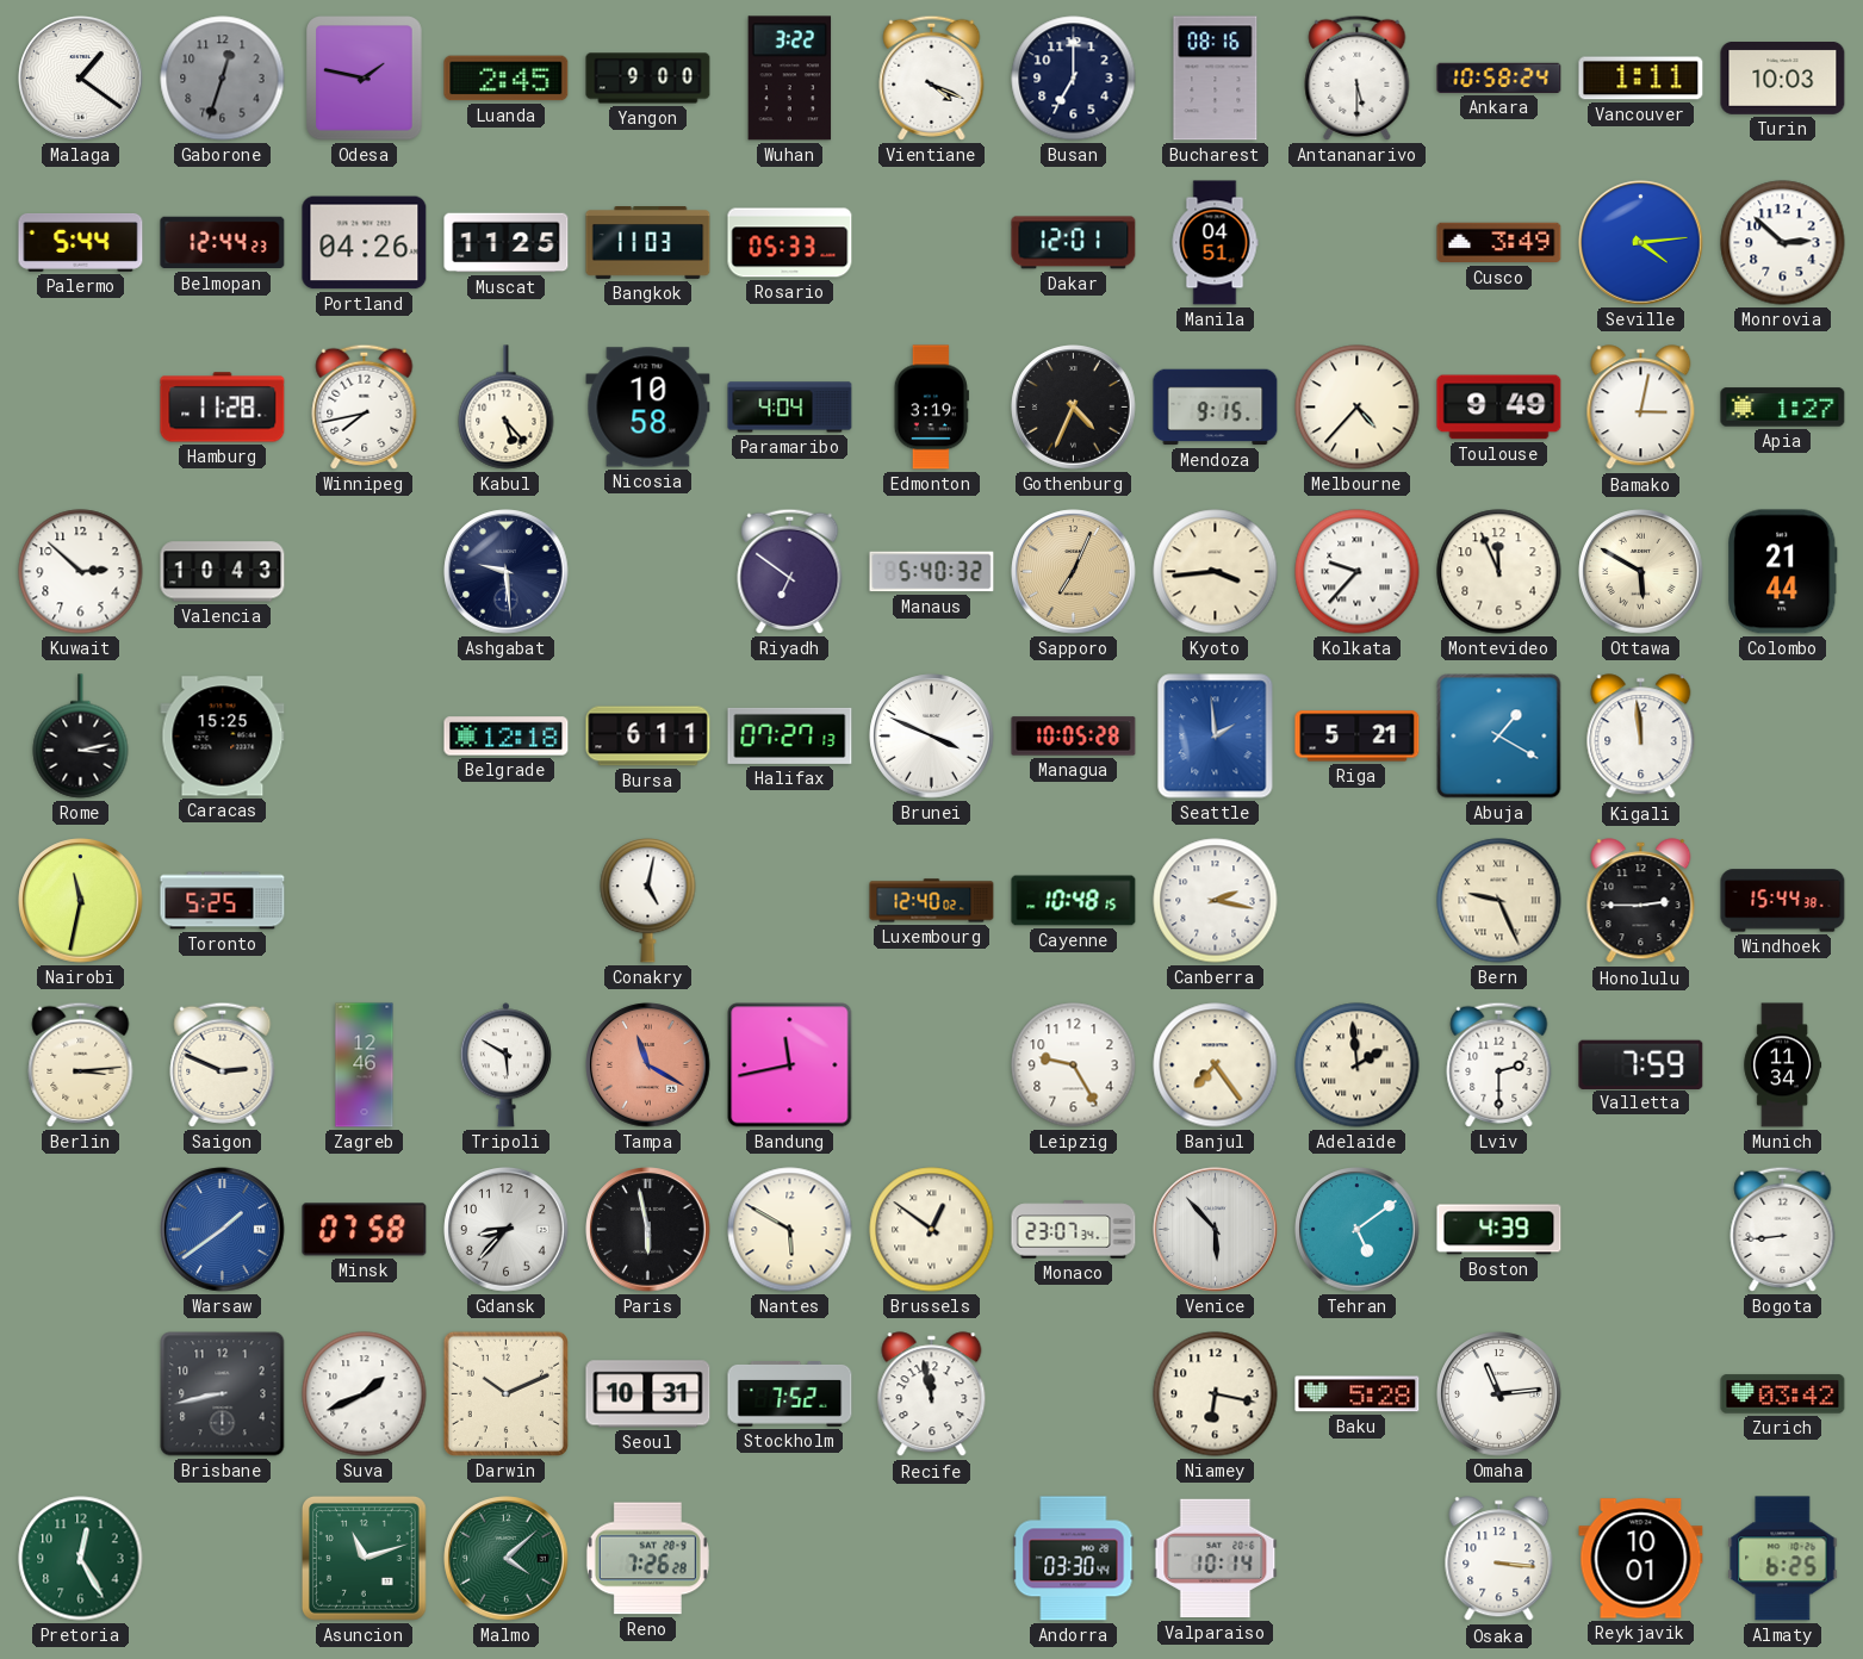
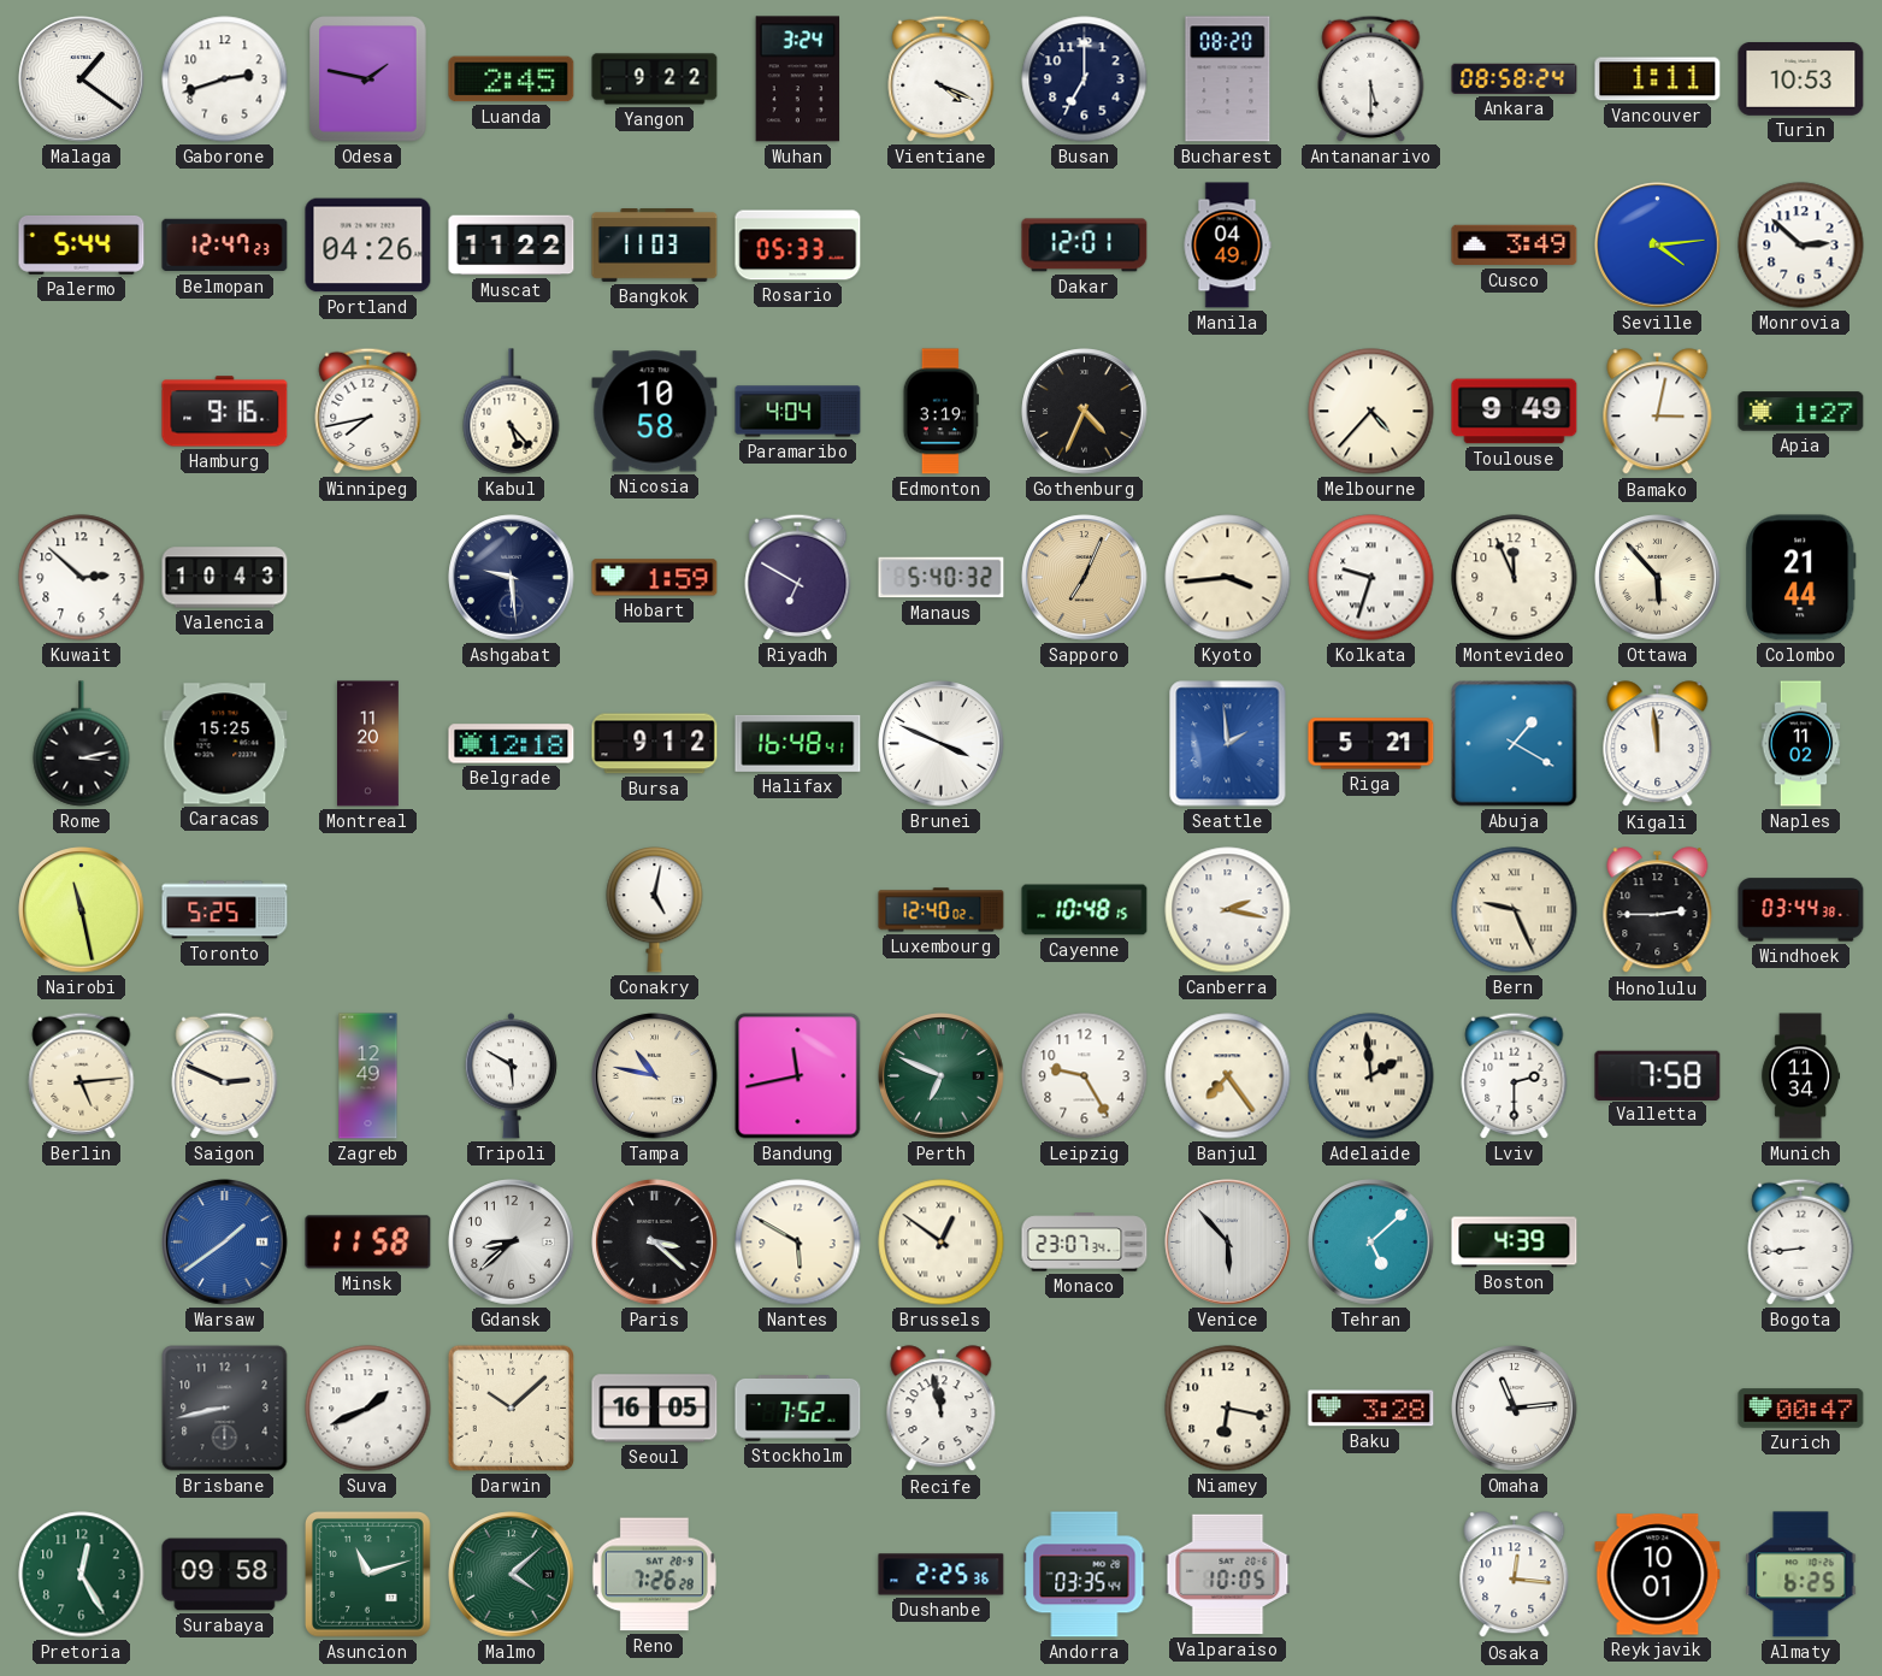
Gaborone: 12:33 -> 2:42 (225, 79)
Gaborone dial: grey -> white (225, 79)
Yangon: 9:00 -> 9:22 (655, 79)
Wuhan: 3:22 -> 3:24 (798, 79)
Bucharest: 08:16 -> 08:20 (1228, 79)
Ankara: 10:58 -> 08:58 (1515, 78)
Turin: 10:03 -> 10:53 (1801, 79)
Belmopan: 12:44 -> 12:47 (225, 246)
Muscat: 11:25 -> 11:22 (512, 246)
Manila: 04:51 -> 04:49 (1227, 246)
Hamburg: 11:28 -> 9:16 (225, 412)
Mendoza: 9:15 -> none (1216, 408)
Hobart: none -> 1:59 (655, 578)
Riyadh: 6:51 -> 6:50 (798, 577)
Kolkata: 9:37 -> 9:33 (1371, 578)
Ottawa: 5:50 -> 5:53 (1658, 578)
Montreal: none -> 11:20 (368, 744)
Bursa: 6:11 -> 9:12 (655, 744)
Halifax: 07:27 -> 16:48 (798, 743)
Managua: 10:05 -> none (1074, 737)
Naples: none -> 11:02 (1801, 744)
Nairobi: 11:32 -> 11:28 (82, 910)
Windhoek: 15:44 -> 03:44 (1801, 910)
Berlin: 3:14 -> 5:14 (82, 1075)
Zagreb: 12:46 -> 12:49 (368, 1076)
Tampa: 11:20 -> 10:47 (655, 1076)
Tampa dial: salmon -> cream (655, 1076)
Perth: none -> 6:49 (942, 1076)
Valletta: 7:59 -> 7:58 (1658, 1075)
Minsk: 07:58 -> 11:58 (368, 1243)
Gdansk: 8:37 -> 8:38 (512, 1243)
Paris: 5:58 -> 3:22 (655, 1243)
Tehran: 5:09 -> 5:08 (1371, 1243)
Darwin: 10:11 -> 10:08 (511, 1408)
Seoul: 10:31 -> 16:05 (655, 1409)
Baku: 5:28 -> 3:28 (1371, 1409)
Zurich: 03:42 -> 00:47 (1801, 1409)
Surabaya: none -> 09:58 (225, 1575)
Dushanbe: none -> 2:25 (942, 1575)
Andorra: 03:30 -> 03:35 (1085, 1575)
Valparaiso: 10:14 -> 10:05 (1228, 1575)
Osaka: 3:16 -> 12:16 (1515, 1575)
